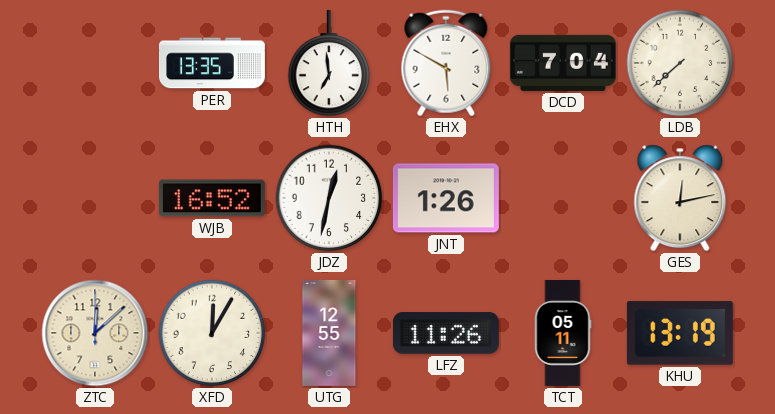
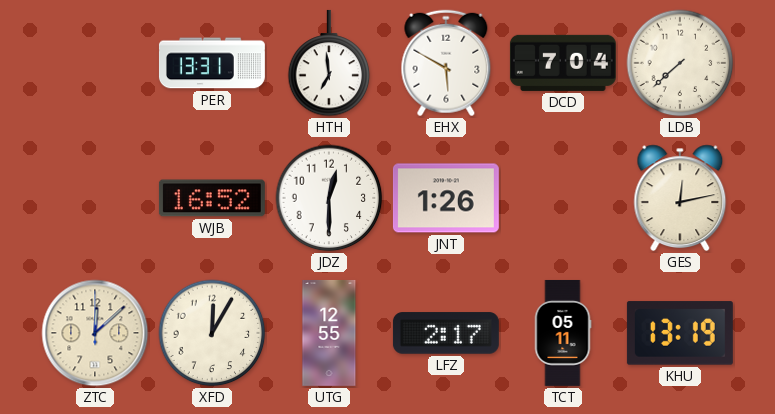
PER: 13:35 -> 13:31 (212, 63)
JDZ: 12:32 -> 12:30 (329, 198)
LFZ: 11:26 -> 2:17 (446, 333)
